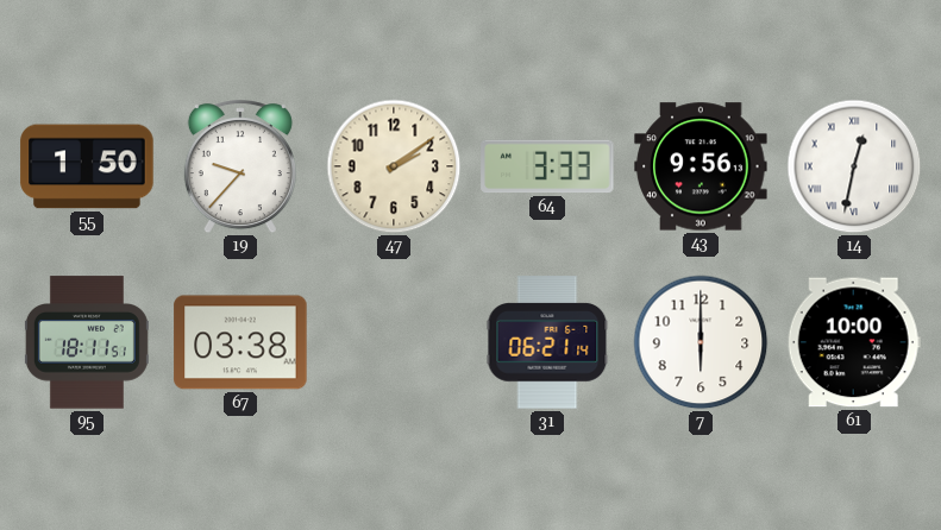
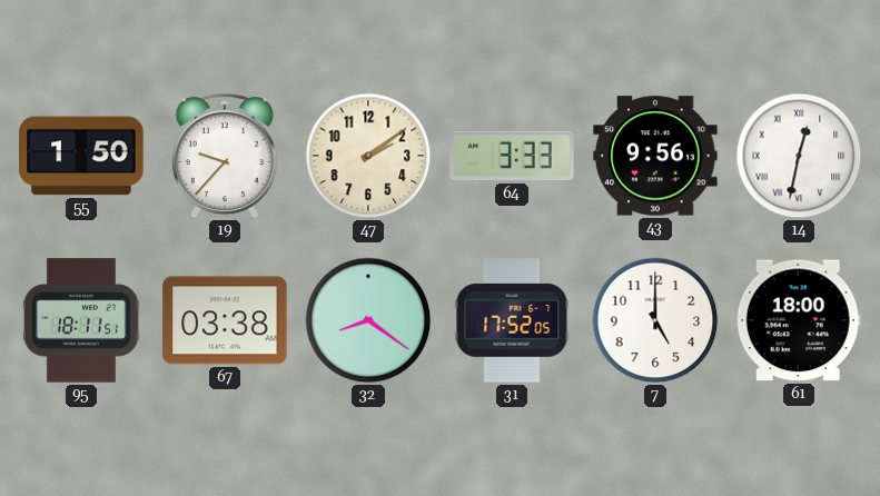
32: none -> 8:21 (368, 320)
31: 06:21 -> 17:52 (512, 320)
7: 6:00 -> 5:00 (655, 320)
61: 10:00 -> 18:00 (799, 320)
